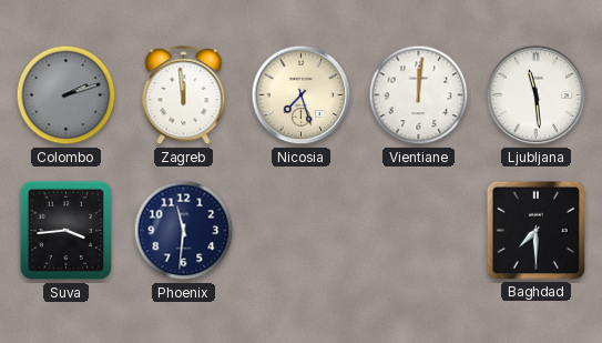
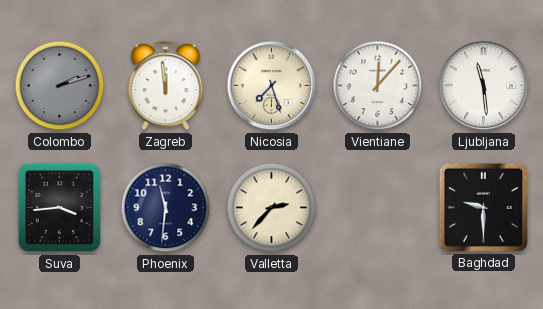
Vientiane: 12:01 -> 12:07 (378, 86)
Valletta: none -> 2:37 (272, 208)
Baghdad: 7:30 -> 9:30 (483, 207)
